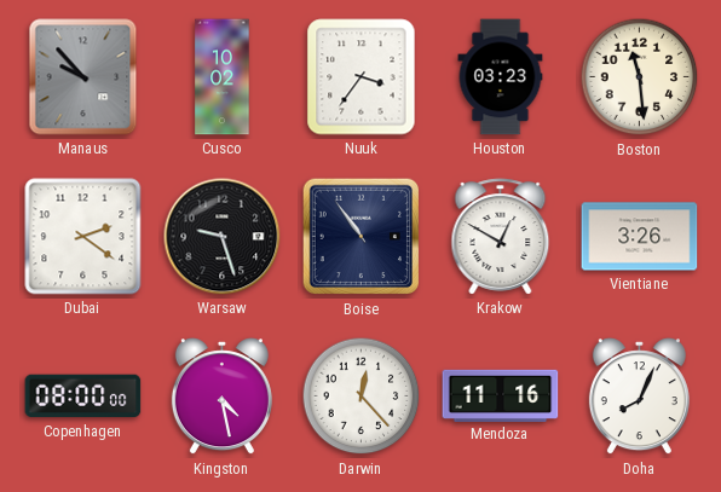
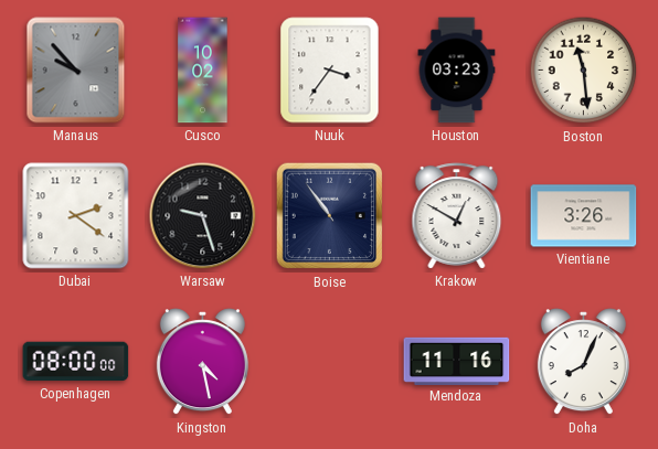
Darwin: 12:23 -> none (362, 397)
